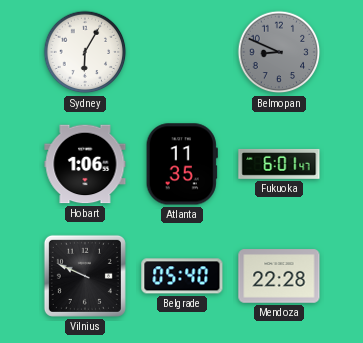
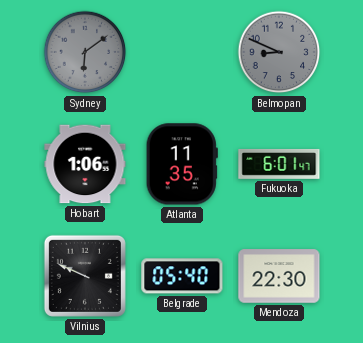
Sydney: 6:05 -> 6:09 (85, 52)
Sydney dial: white -> grey (85, 52)
Mendoza: 22:28 -> 22:30 (279, 276)
